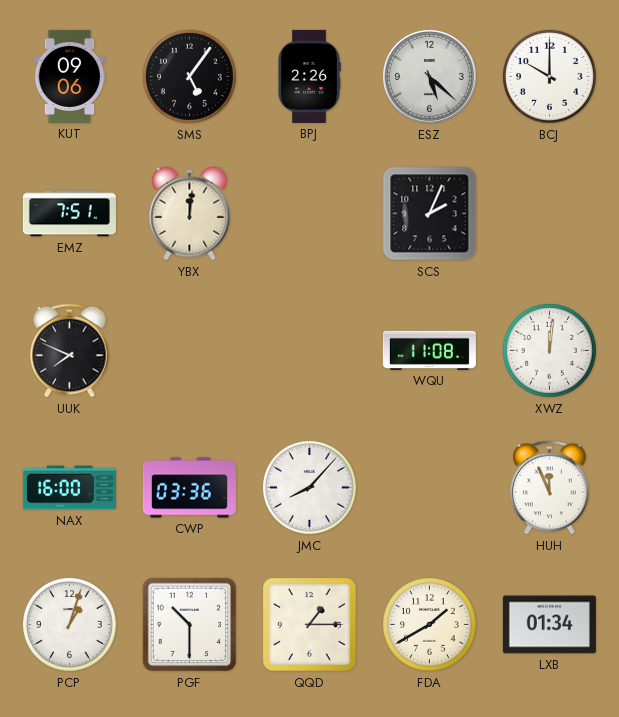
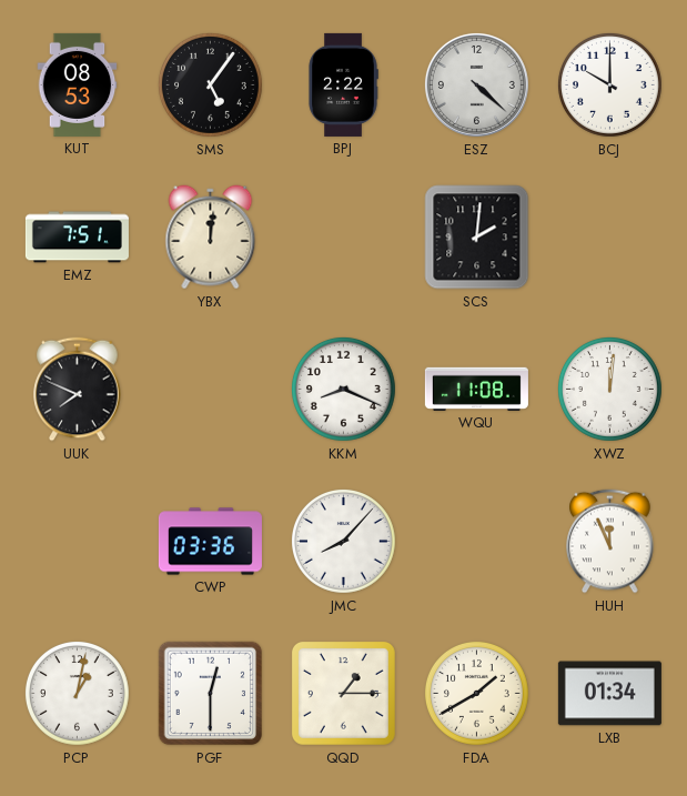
KUT: 09:06 -> 08:53 (78, 84)
BPJ: 2:26 -> 2:22 (343, 84)
ESZ: 5:22 -> 4:22 (476, 84)
SCS: 2:04 -> 2:01 (477, 238)
KKM: none -> 8:19 (344, 390)
NAX: 16:00 -> none (69, 488)
PCP: 1:03 -> 1:02 (78, 694)
PGF: 10:30 -> 12:30 (211, 694)
